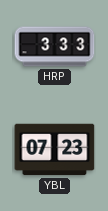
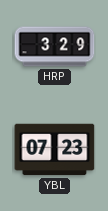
HRP: 3:33 -> 3:29 (55, 47)
